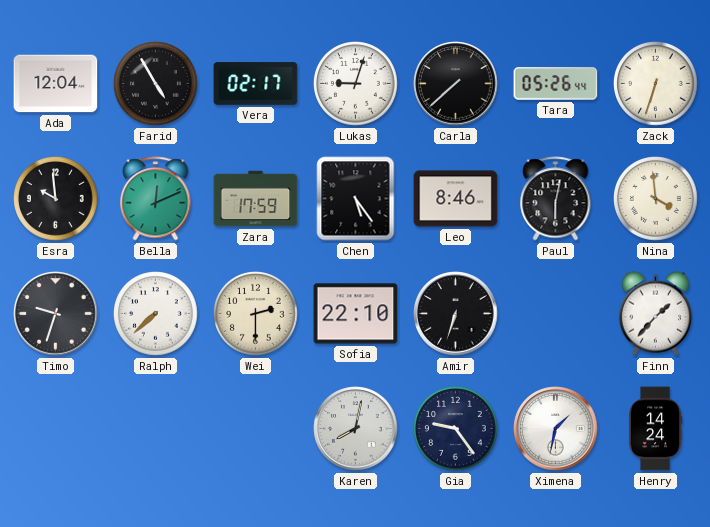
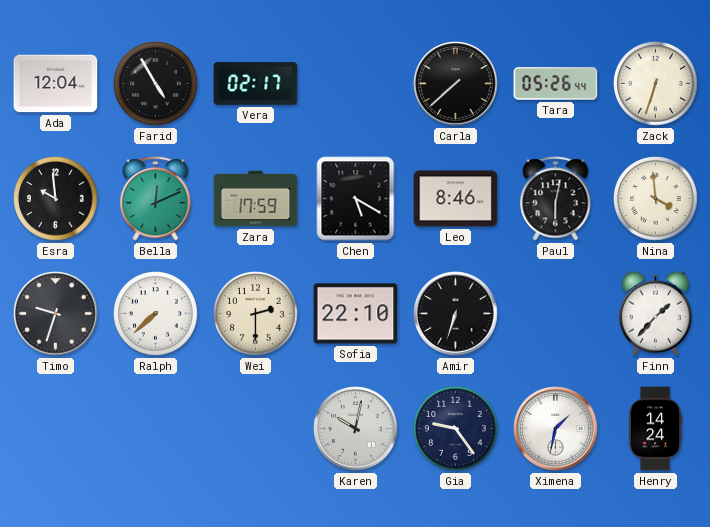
Lukas: 9:03 -> none (356, 84)
Chen: 5:24 -> 5:20 (356, 199)
Karen: 8:02 -> 10:02 (356, 429)
